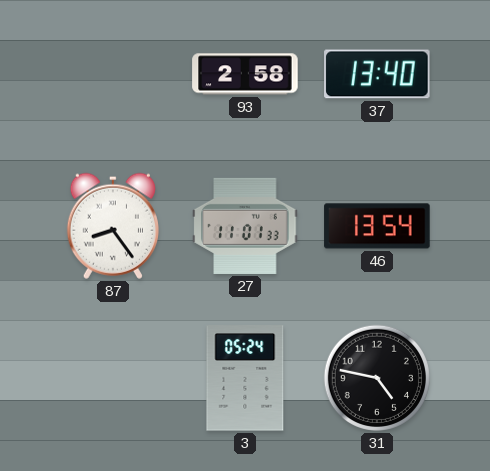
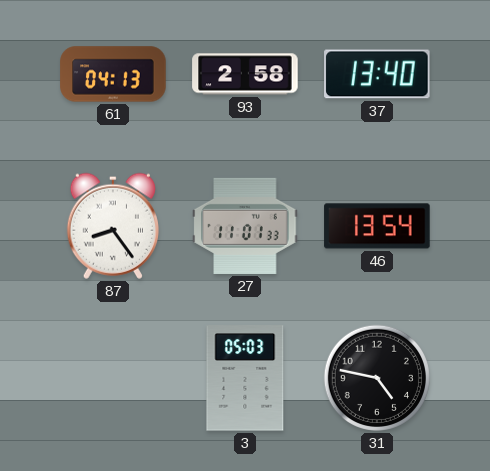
61: none -> 04:13 (113, 74)
3: 05:24 -> 05:03 (245, 378)
